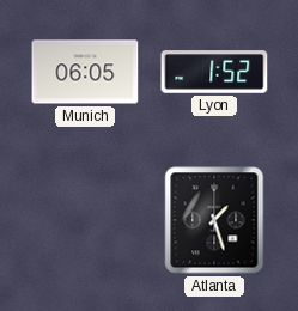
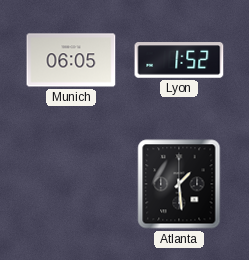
Atlanta: 1:27 -> 1:29 (179, 184)
